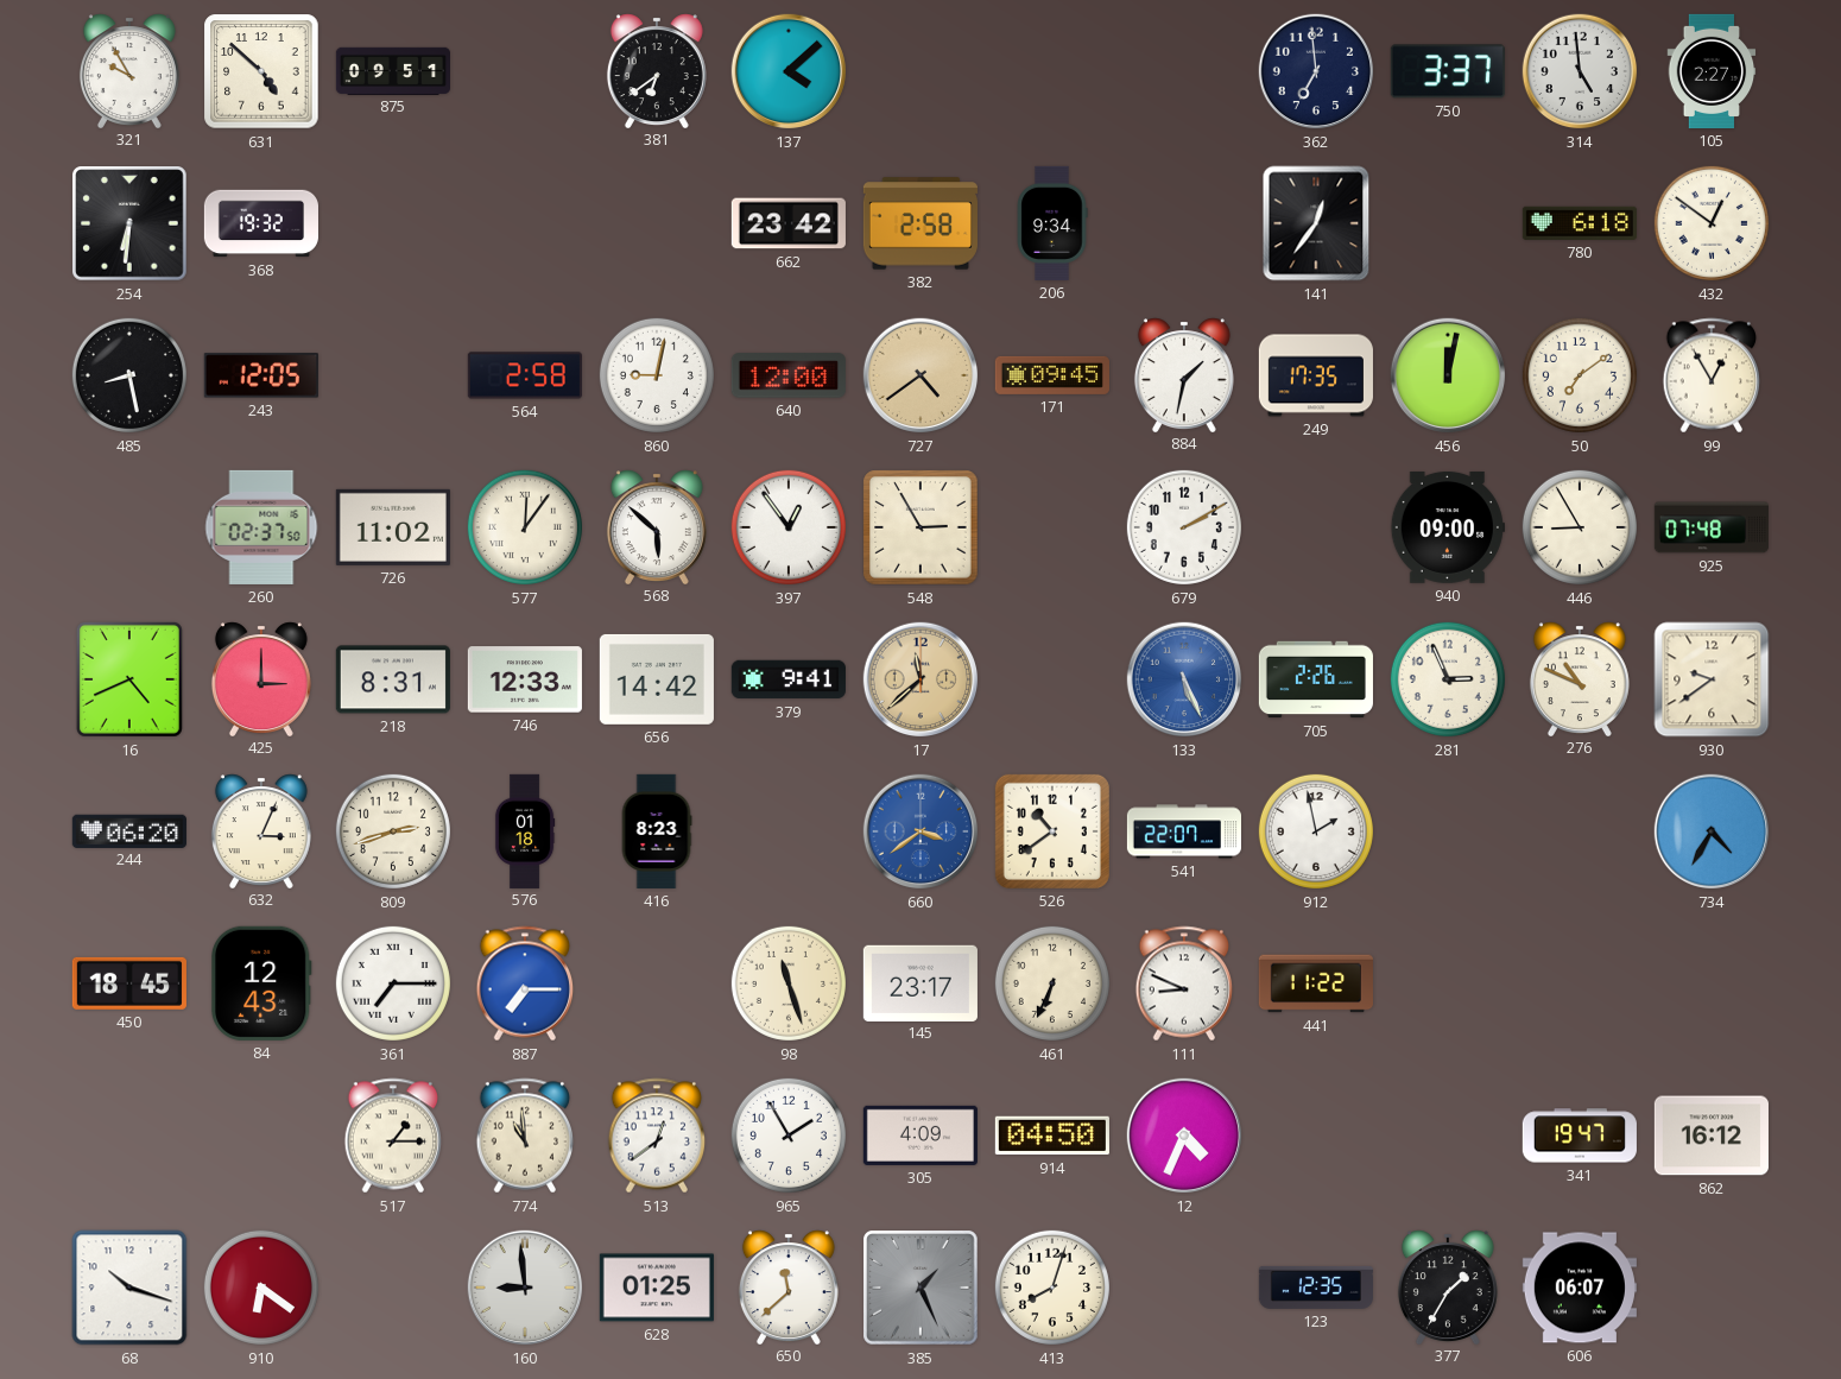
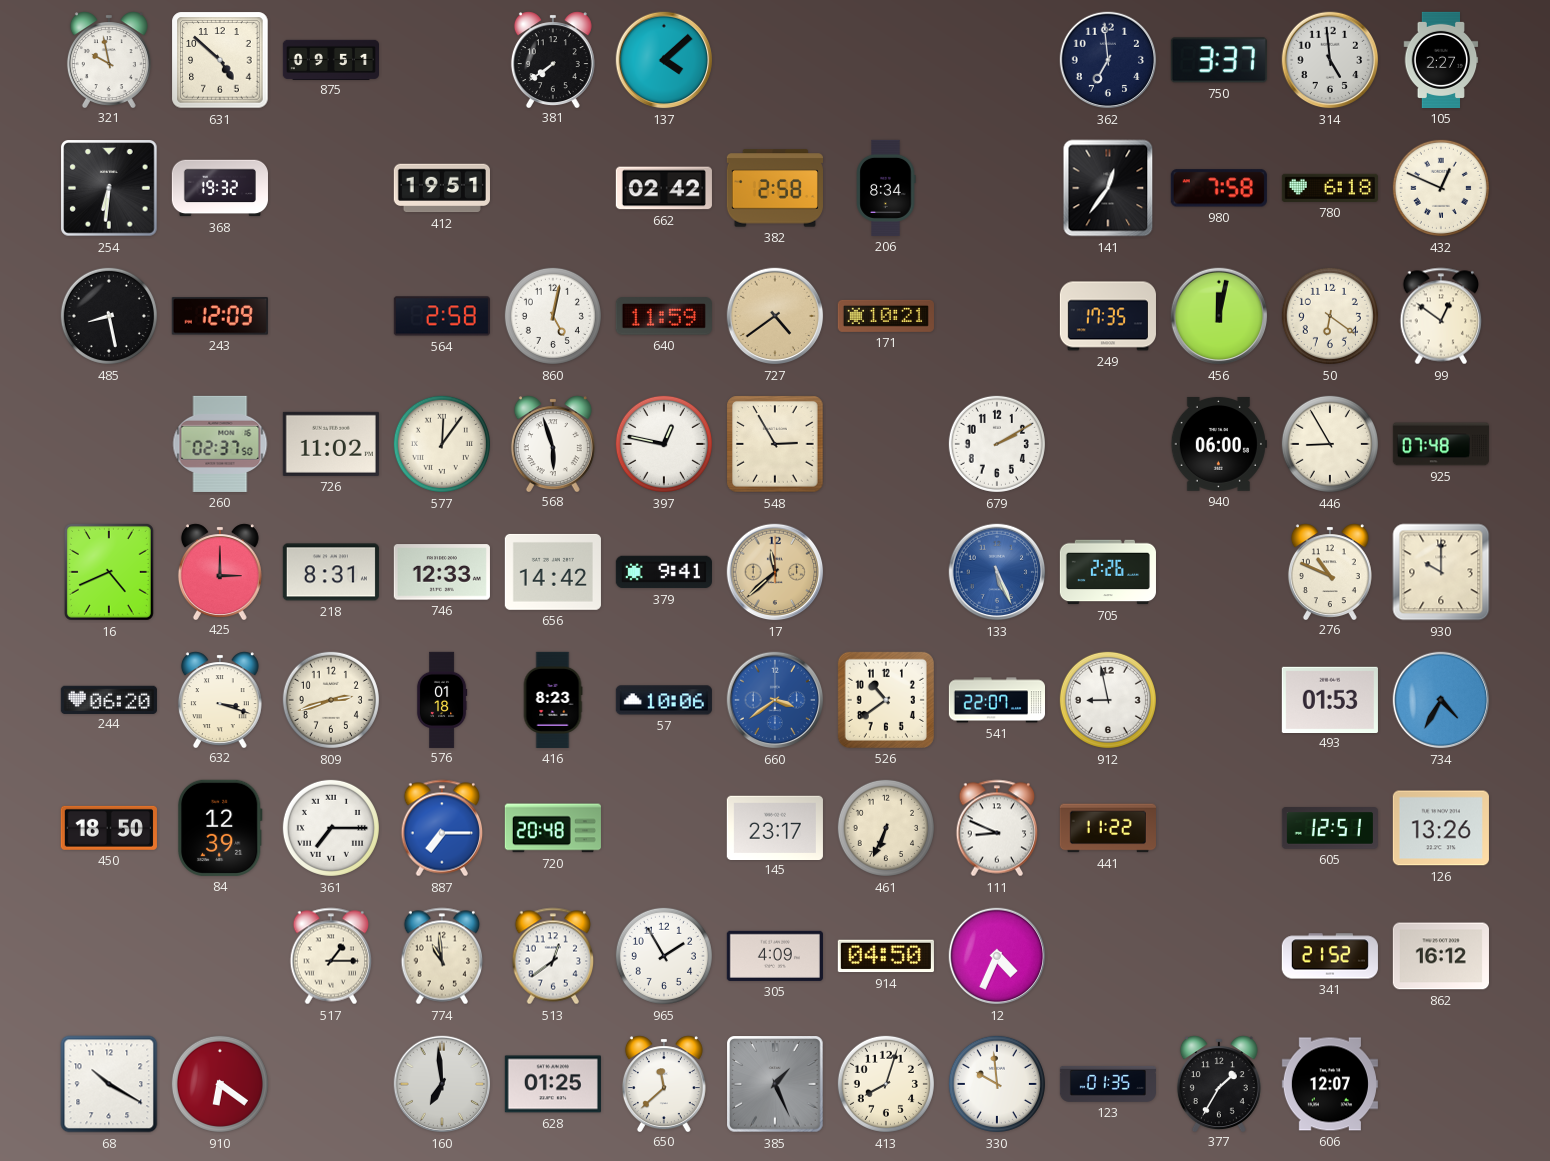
321: 9:55 -> 9:58 (109, 59)
381: 6:39 -> 7:39 (553, 59)
412: none -> 19:51 (442, 188)
662: 23:42 -> 02:42 (664, 188)
206: 9:34 -> 8:34 (886, 188)
980: none -> 7:58 (1219, 188)
432: 12:51 -> 12:49 (1441, 188)
243: 12:05 -> 12:09 (220, 316)
860: 9:02 -> 5:02 (553, 316)
640: 12:00 -> 11:59 (664, 316)
171: 09:45 -> 10:21 (886, 316)
884: 1:32 -> none (1184, 374)
50: 7:09 -> 6:21 (1330, 316)
99: 12:55 -> 12:51 (1441, 316)
568: 5:52 -> 5:57 (553, 443)
397: 12:54 -> 12:47 (664, 444)
940: 09:00 -> 06:00 (1219, 444)
281: 2:56 -> none (1448, 679)
930: 9:39 -> 10:00 (1441, 572)
632: 3:04 -> 3:18 (220, 699)
57: none -> 10:06 (664, 700)
912: 1:58 -> 8:58 (1108, 700)
493: none -> 01:53 (1330, 699)
450: 18:45 -> 18:50 (109, 828)
84: 12:43 -> 12:39 (220, 828)
720: none -> 20:48 (553, 828)
98: 11:27 -> none (789, 983)
605: none -> 12:51 (1330, 828)
126: none -> 13:26 (1441, 828)
341: 19:47 -> 21:52 (1330, 956)
68: 10:18 -> 10:20 (109, 1084)
160: 8:59 -> 6:59 (442, 1084)
330: none -> 9:59 (997, 1084)
123: 12:35 -> 01:35 (1107, 1084)
606: 06:07 -> 12:07 (1330, 1084)
